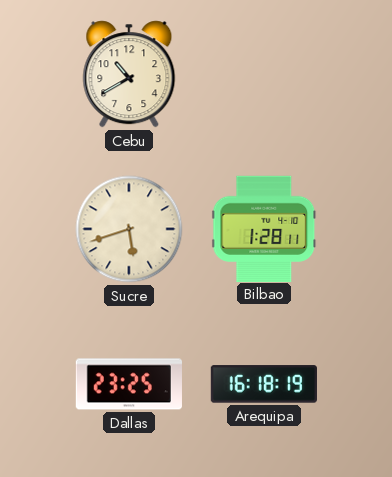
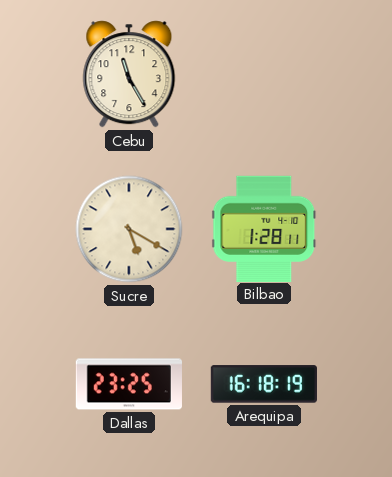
Cebu: 10:40 -> 11:25 (129, 74)
Sucre: 5:42 -> 5:20 (129, 229)
